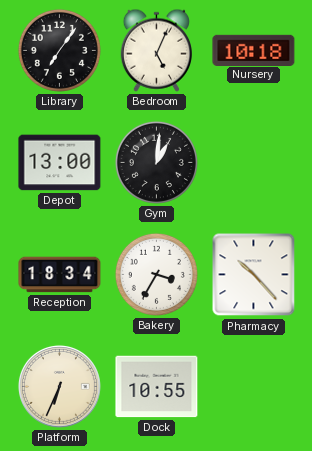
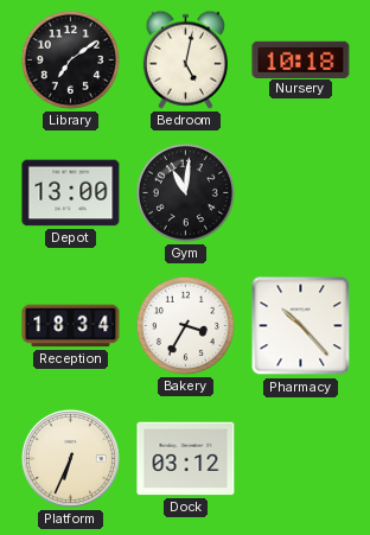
Library: 7:06 -> 7:09 (70, 59)
Bedroom: 5:04 -> 5:02 (185, 59)
Gym: 1:01 -> 11:01 (185, 192)
Dock: 10:55 -> 03:12 (186, 459)
